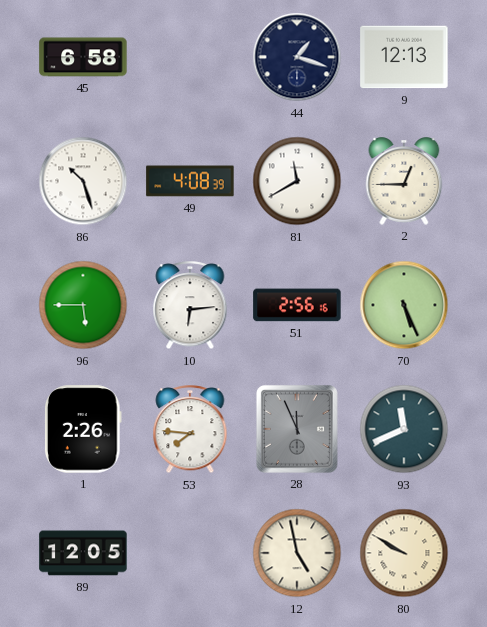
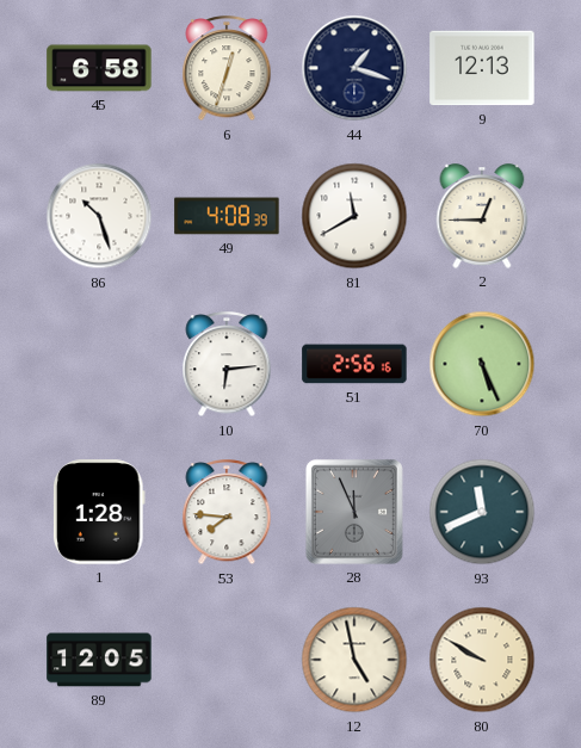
6: none -> 12:33 (227, 69)
96: 5:45 -> none (83, 305)
1: 2:26 -> 1:28 (99, 512)
